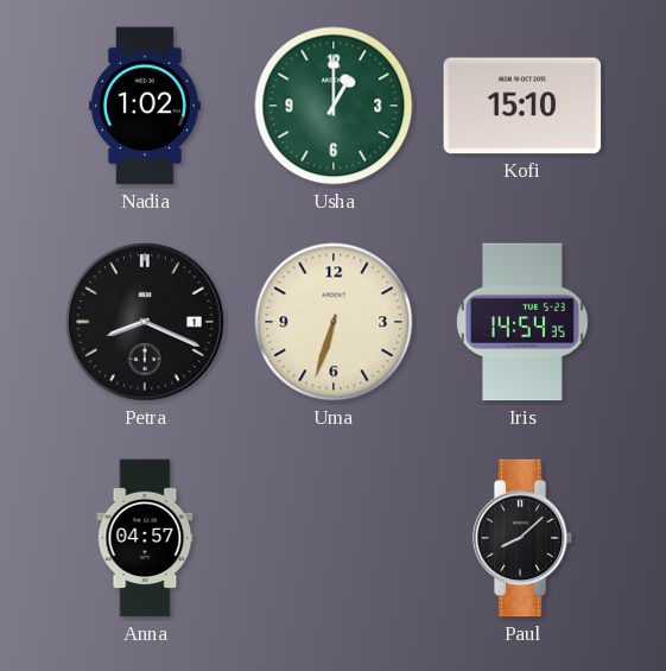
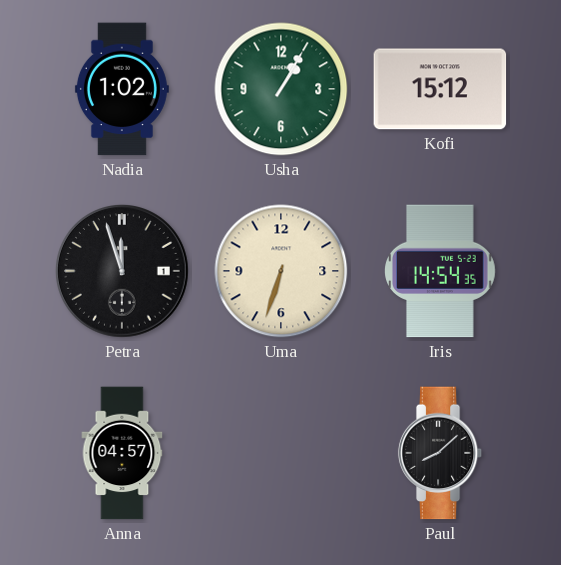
Usha: 1:00 -> 1:05 (281, 89)
Kofi: 15:10 -> 15:12 (440, 89)
Petra: 8:19 -> 11:57 (123, 272)
